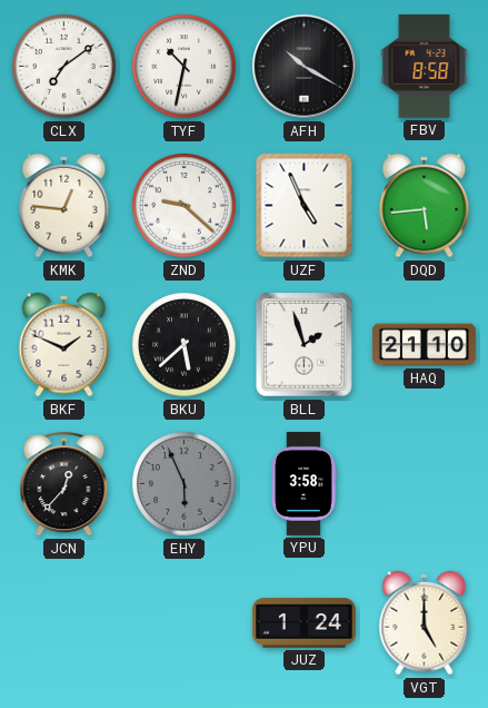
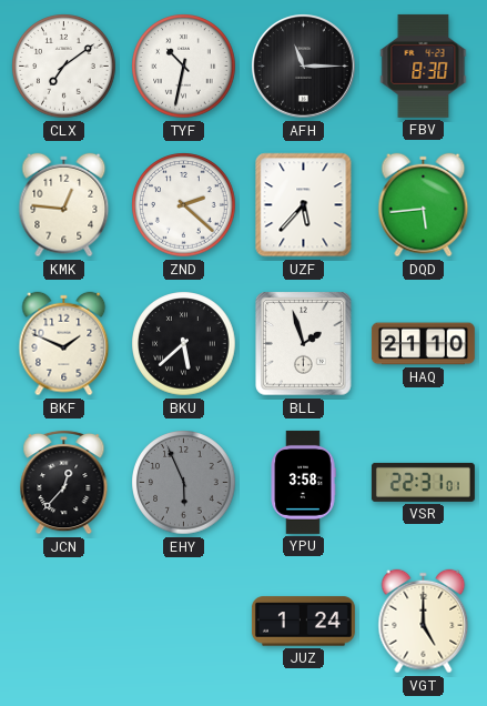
AFH: 10:20 -> 11:15 (304, 67)
FBV: 8:58 -> 8:30 (424, 65)
ZND: 9:22 -> 2:22 (184, 205)
UZF: 4:56 -> 5:37 (304, 205)
VSR: none -> 22:31 (423, 482)
